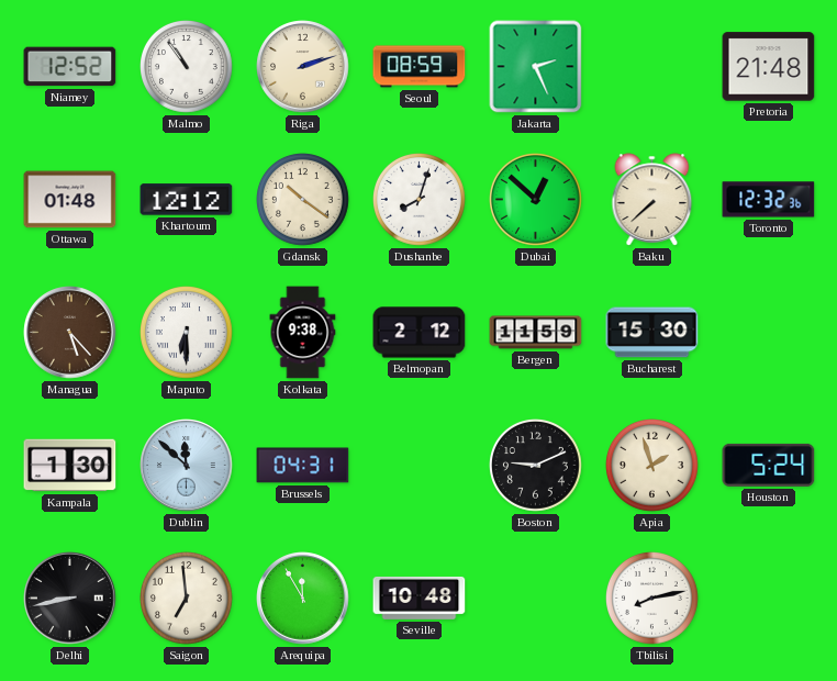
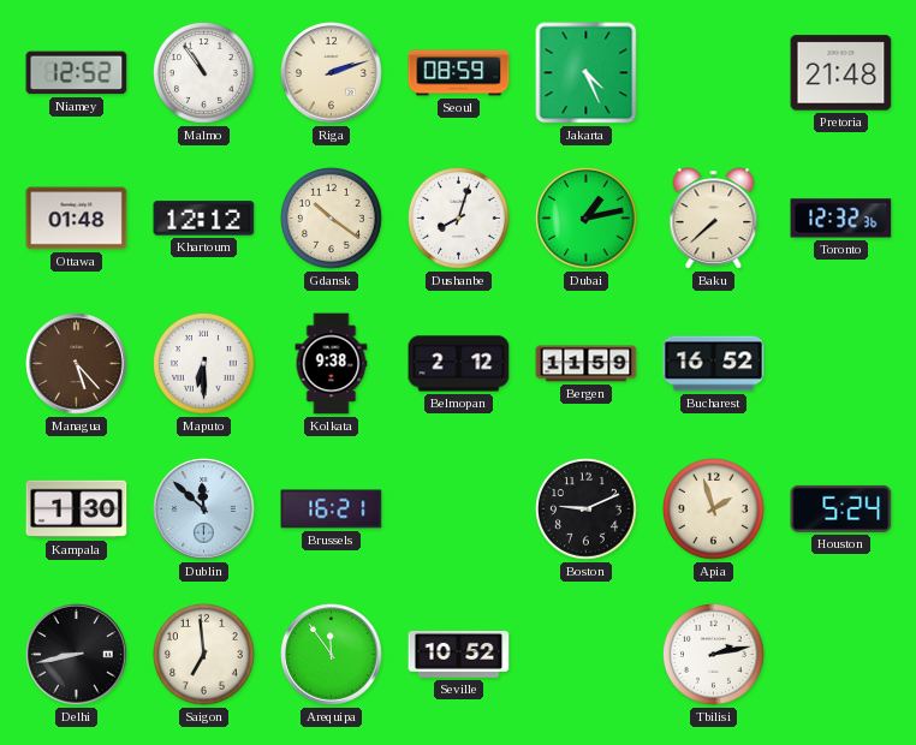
Jakarta: 2:26 -> 4:26 (587, 73)
Dubai: 12:52 -> 1:13 (587, 219)
Bucharest: 15:30 -> 16:52 (714, 364)
Brussels: 04:31 -> 16:21 (332, 509)
Arequipa: 11:55 -> 11:54 (332, 655)
Seville: 10:48 -> 10:52 (459, 654)
Tbilisi: 8:13 -> 2:13 (714, 655)
